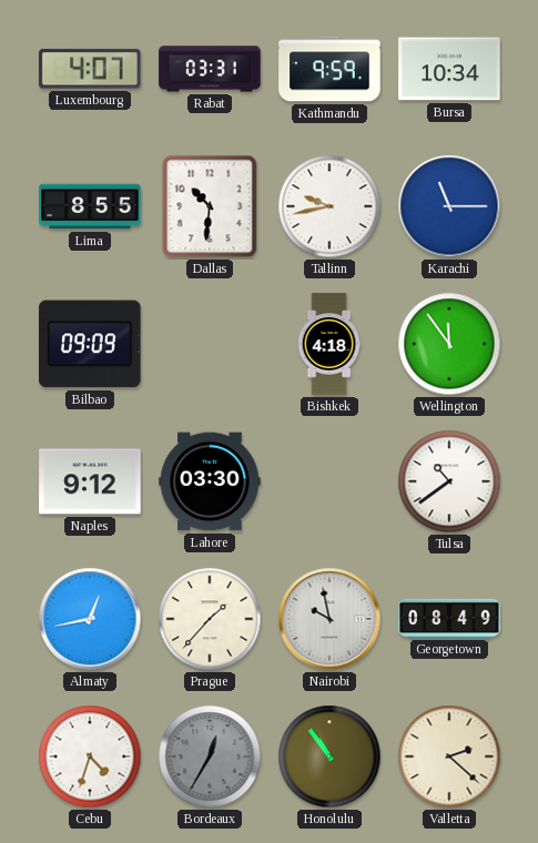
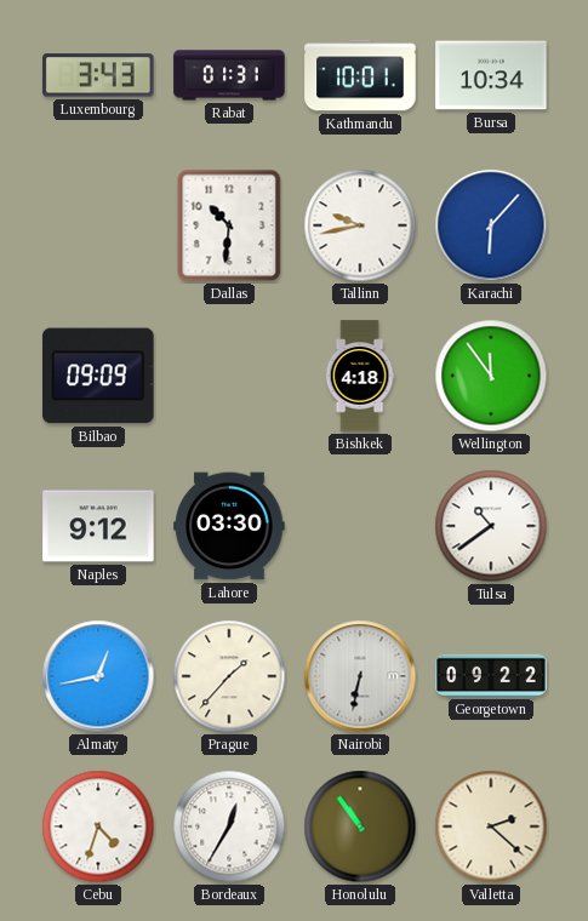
Luxembourg: 4:07 -> 3:43 (98, 75)
Rabat: 03:31 -> 01:31 (229, 75)
Kathmandu: 9:59 -> 10:01 (360, 75)
Lima: 8:55 -> none (90, 206)
Karachi: 11:15 -> 6:07 (491, 225)
Nairobi: 9:58 -> 6:32 (360, 676)
Georgetown: 08:49 -> 09:22 (491, 675)
Bordeaux dial: grey -> white (229, 826)
